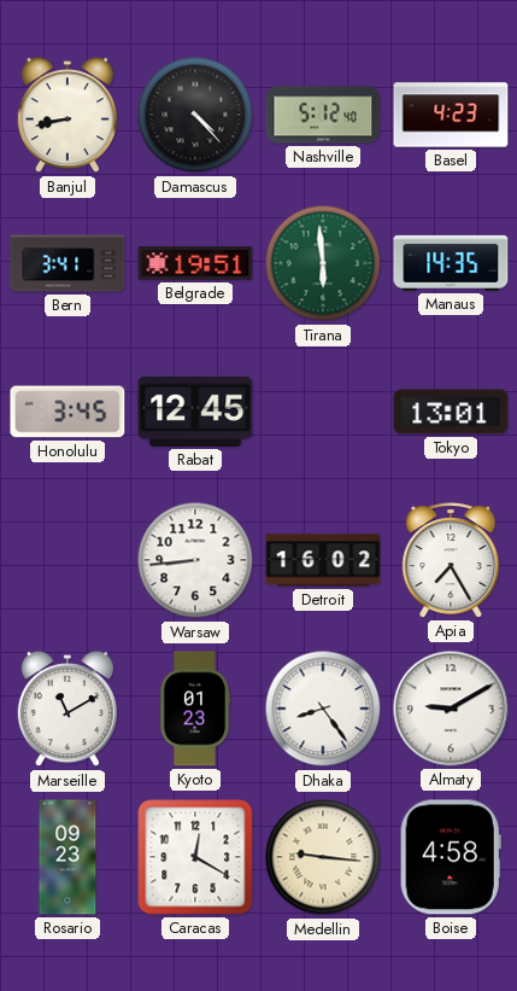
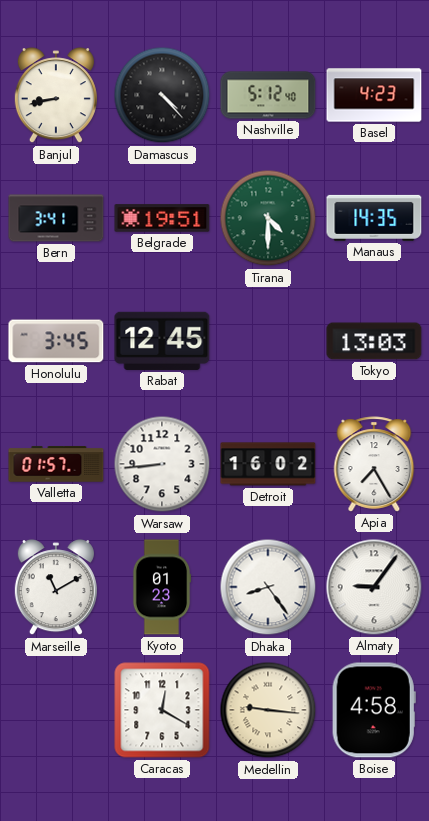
Tirana: 5:59 -> 4:30 (268, 218)
Tokyo: 13:01 -> 13:03 (374, 341)
Valletta: none -> 01:57 (56, 464)
Almaty: 9:10 -> 9:06 (374, 587)
Rosario: 09:23 -> none (67, 857)
